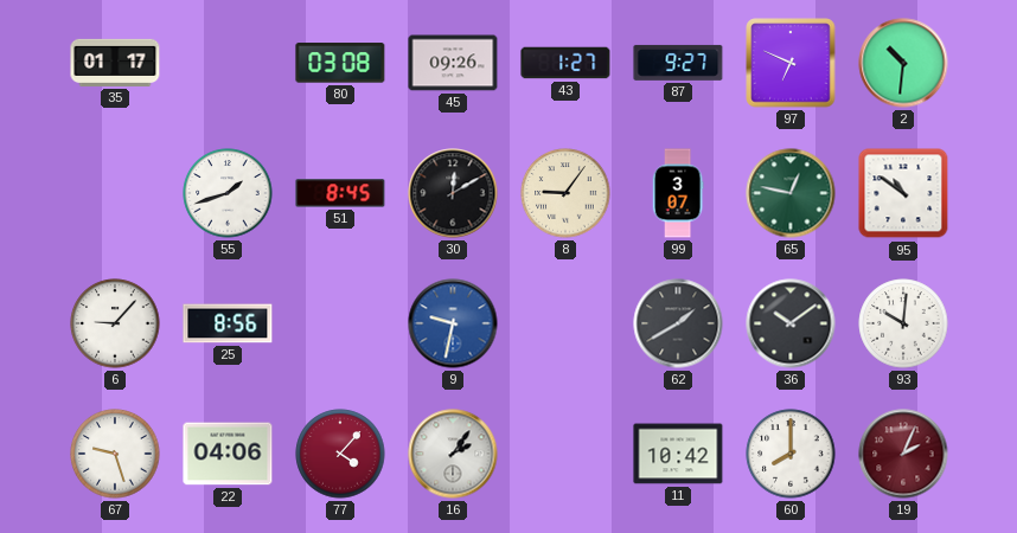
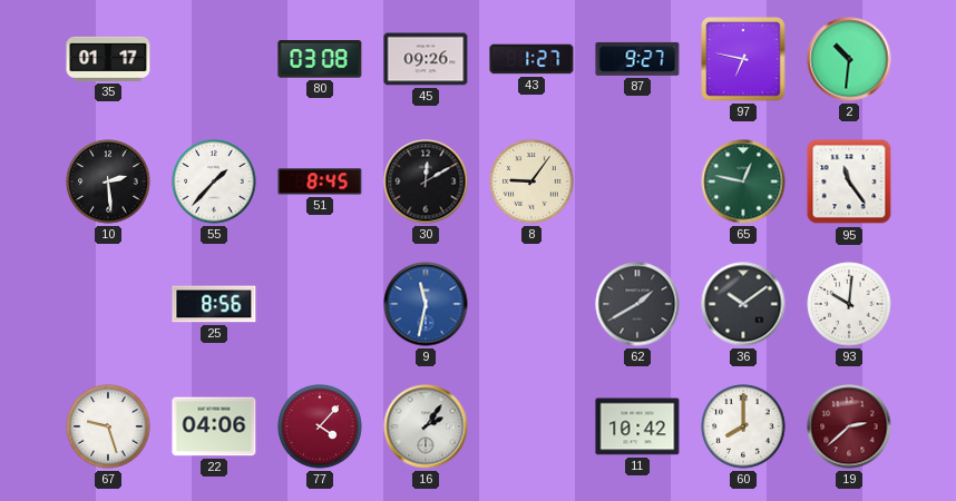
97: 6:49 -> 6:47 (743, 59)
10: none -> 2:29 (108, 181)
55: 1:42 -> 1:37 (214, 181)
99: 3:07 -> none (678, 193)
95: 10:51 -> 11:24 (849, 181)
6: 9:07 -> none (115, 323)
9: 9:32 -> 11:32 (426, 304)
19: 2:04 -> 2:38 (849, 426)
